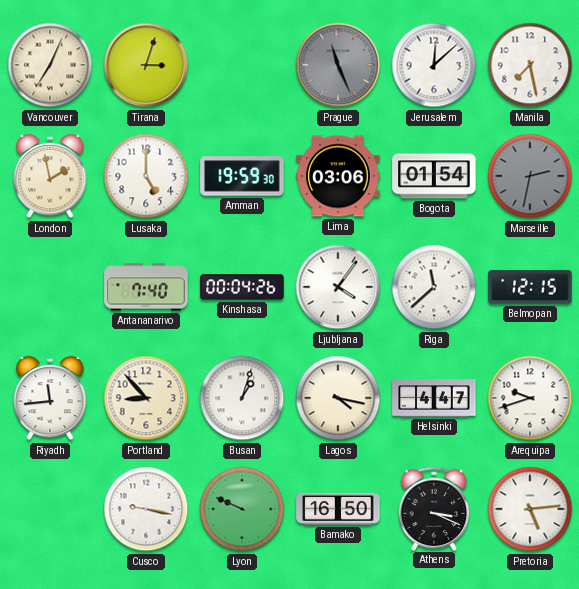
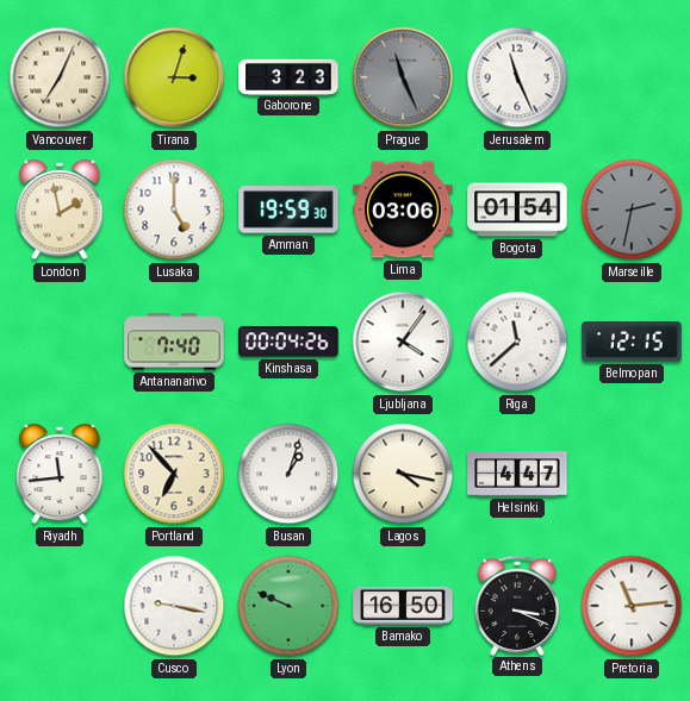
Gaborone: none -> 3:23 (288, 76)
Jerusalem: 12:08 -> 11:26 (517, 77)
Manila: 7:28 -> none (530, 65)
Portland: 8:53 -> 6:53 (174, 474)
Arequipa: 9:42 -> none (530, 398)
Pretoria: 5:14 -> 11:14 (632, 606)
